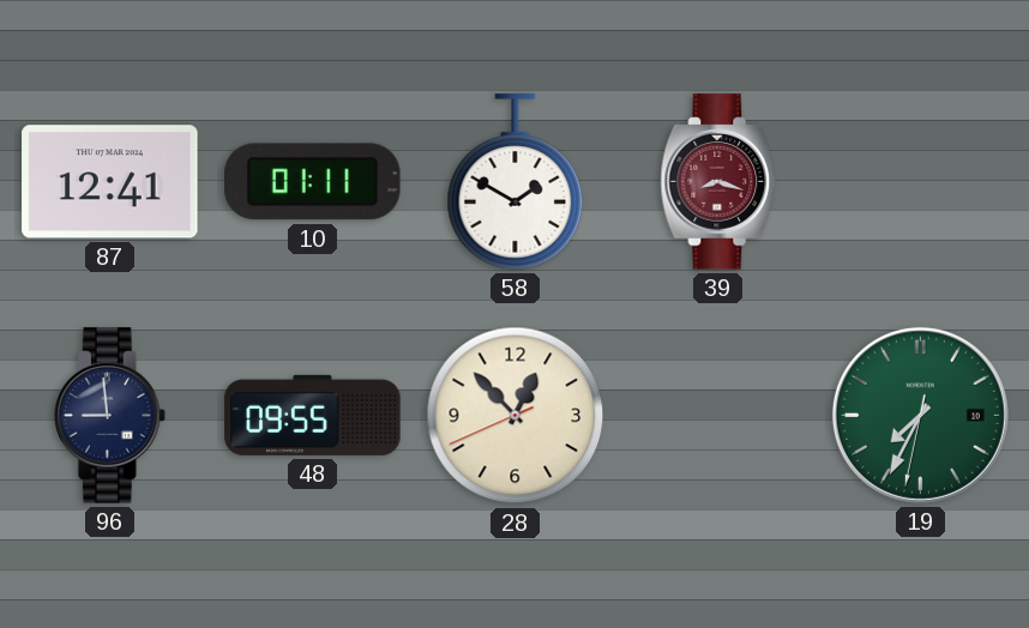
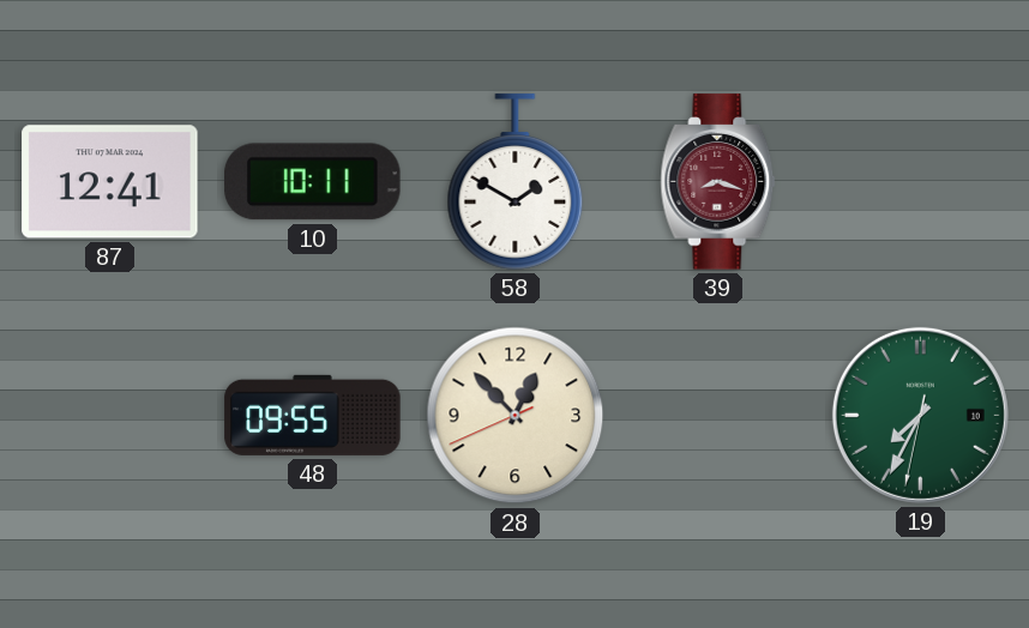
10: 01:11 -> 10:11 (313, 182)
96: 8:59 -> none (110, 416)
